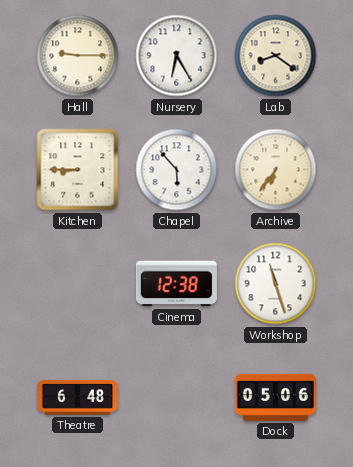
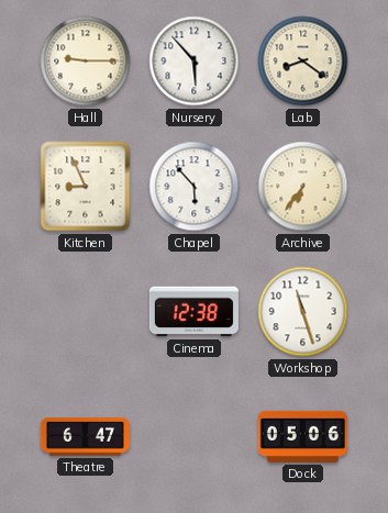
Nursery: 6:25 -> 5:53 (195, 62)
Kitchen: 8:45 -> 8:56 (86, 187)
Theatre: 6:48 -> 6:47 (85, 437)
